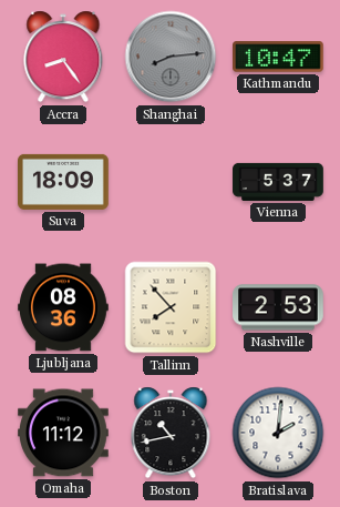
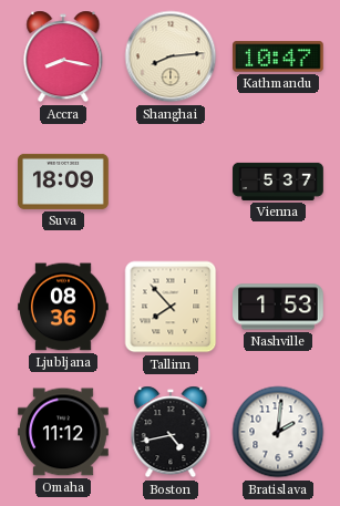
Accra: 8:24 -> 8:17 (63, 56)
Shanghai dial: grey -> cream (171, 56)
Nashville: 2:53 -> 1:53 (279, 307)
Boston: 10:43 -> 4:43 (171, 432)
